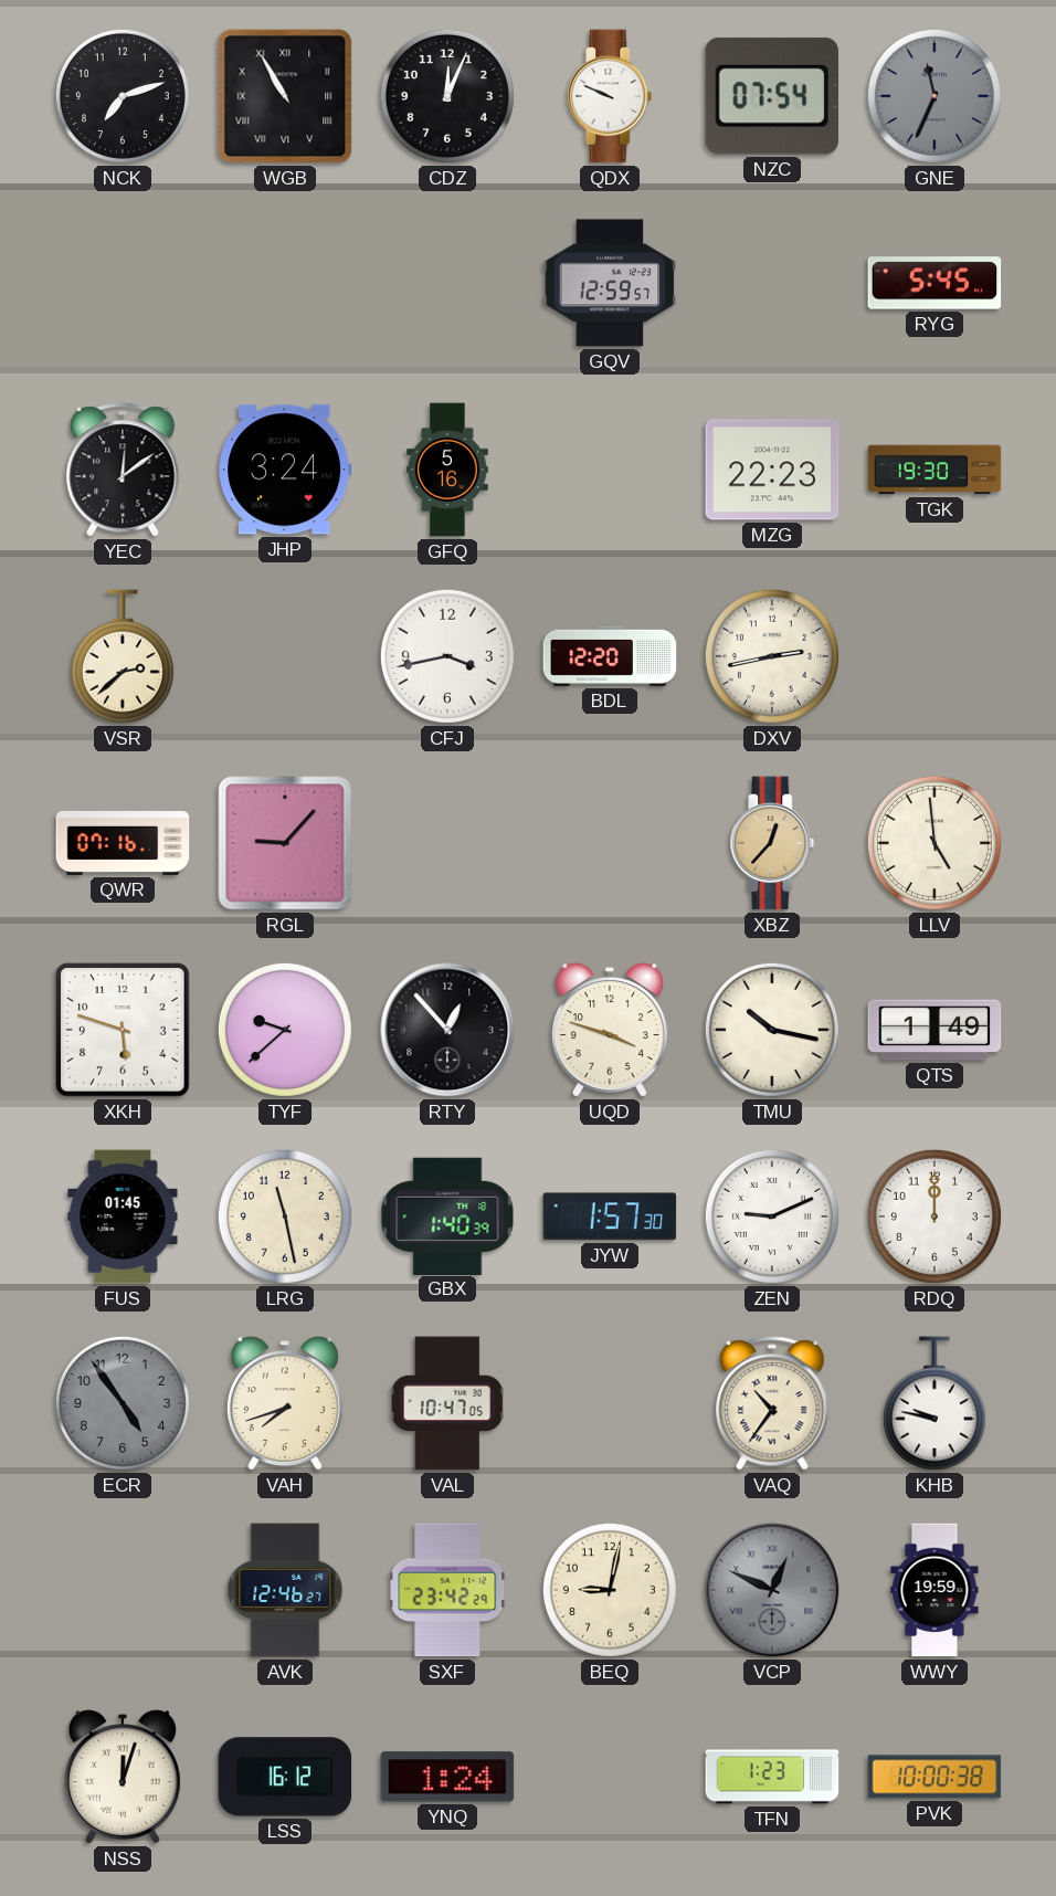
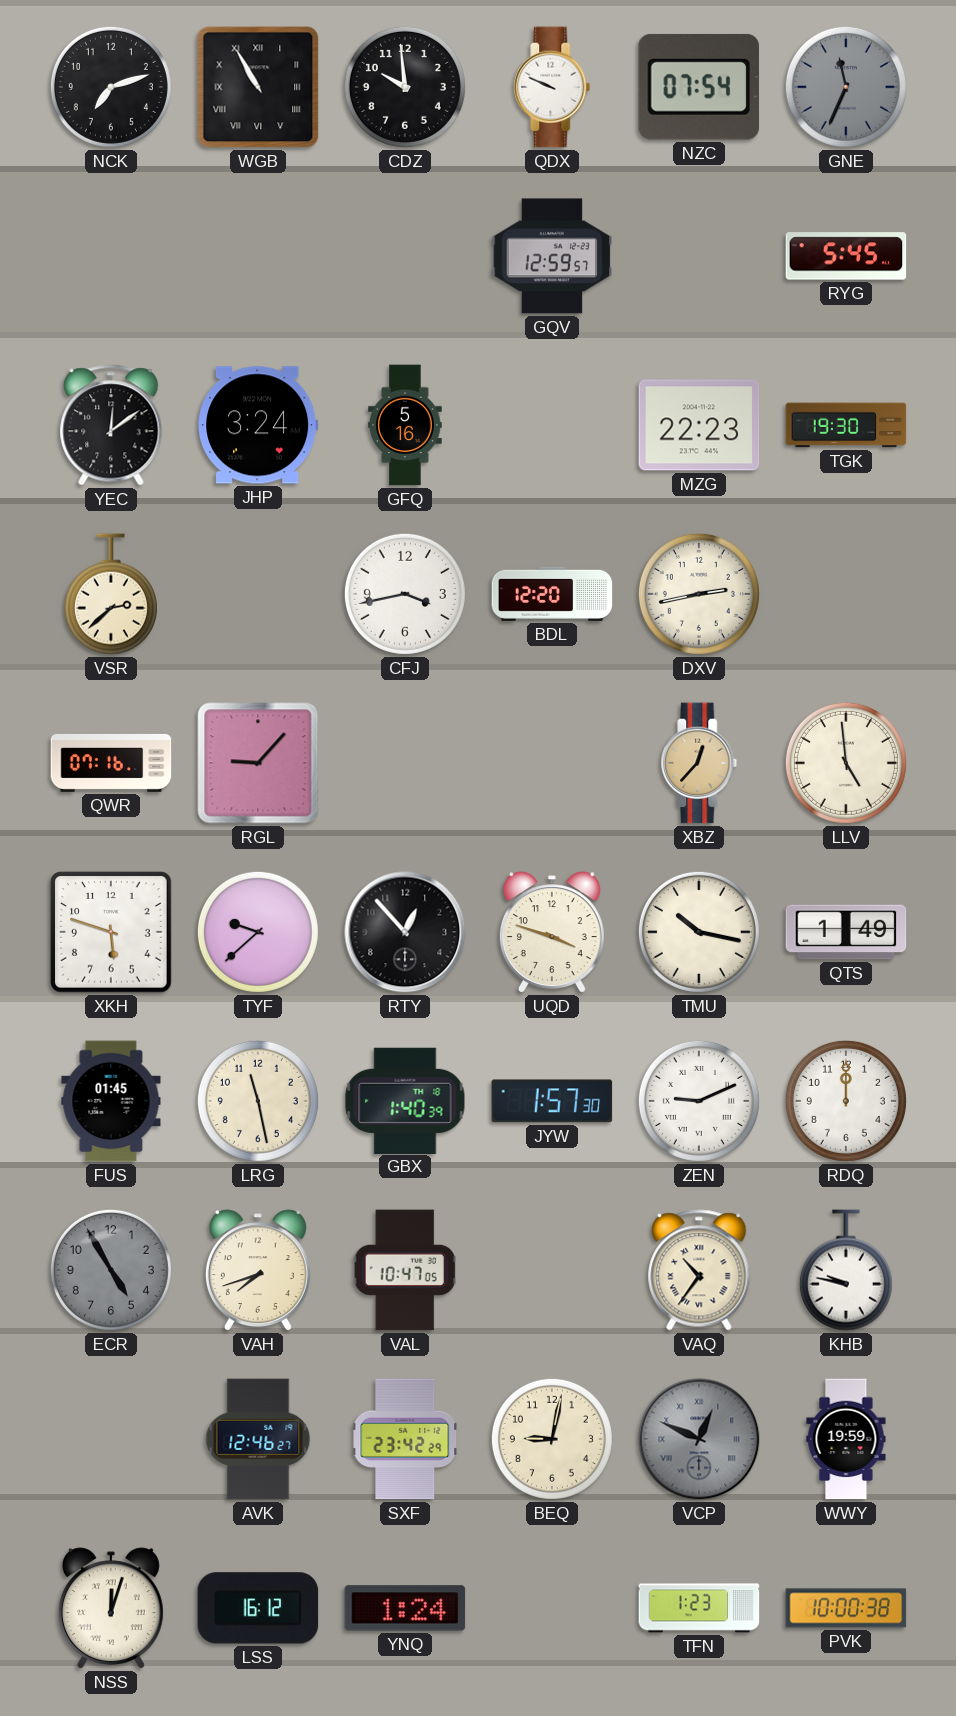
CDZ: 12:04 -> 9:59 (405, 87)
ECR: 4:54 -> 4:55 (111, 1270)
